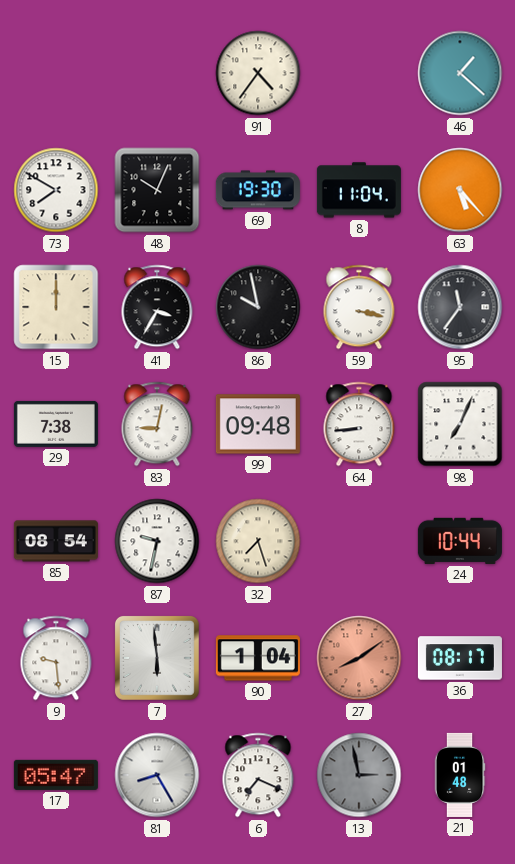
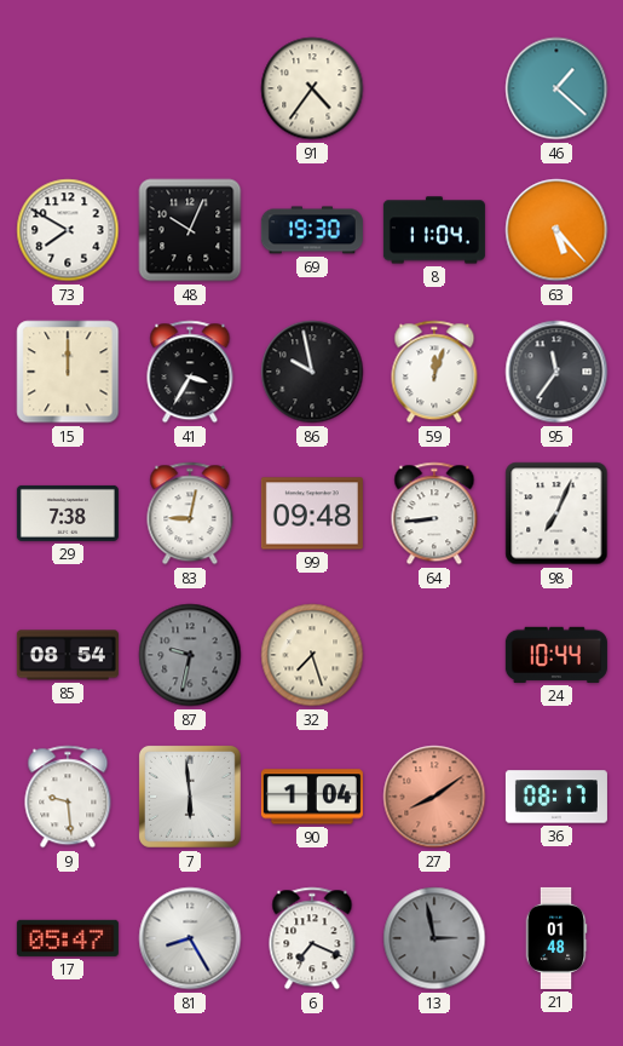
59: 3:17 -> 12:03 (434, 372)
87 dial: white -> grey (190, 655)
